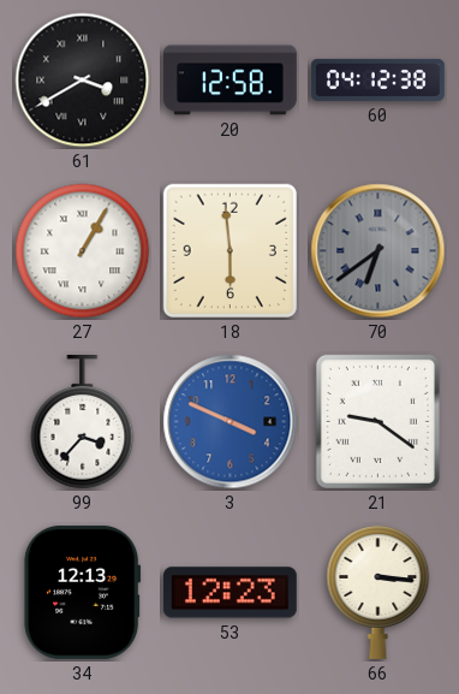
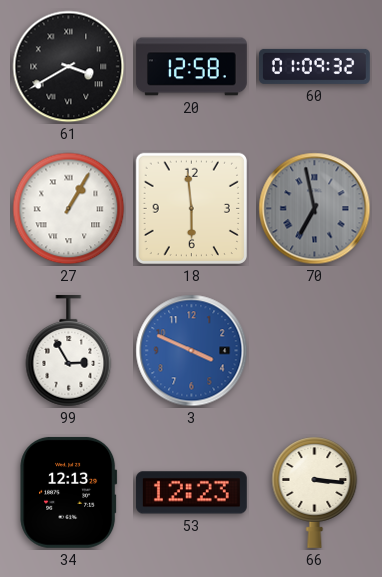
60: 04:12 -> 01:09 (314, 66)
70: 6:39 -> 6:58 (315, 209)
99: 3:37 -> 2:55 (69, 351)
21: 9:21 -> none (377, 421)
